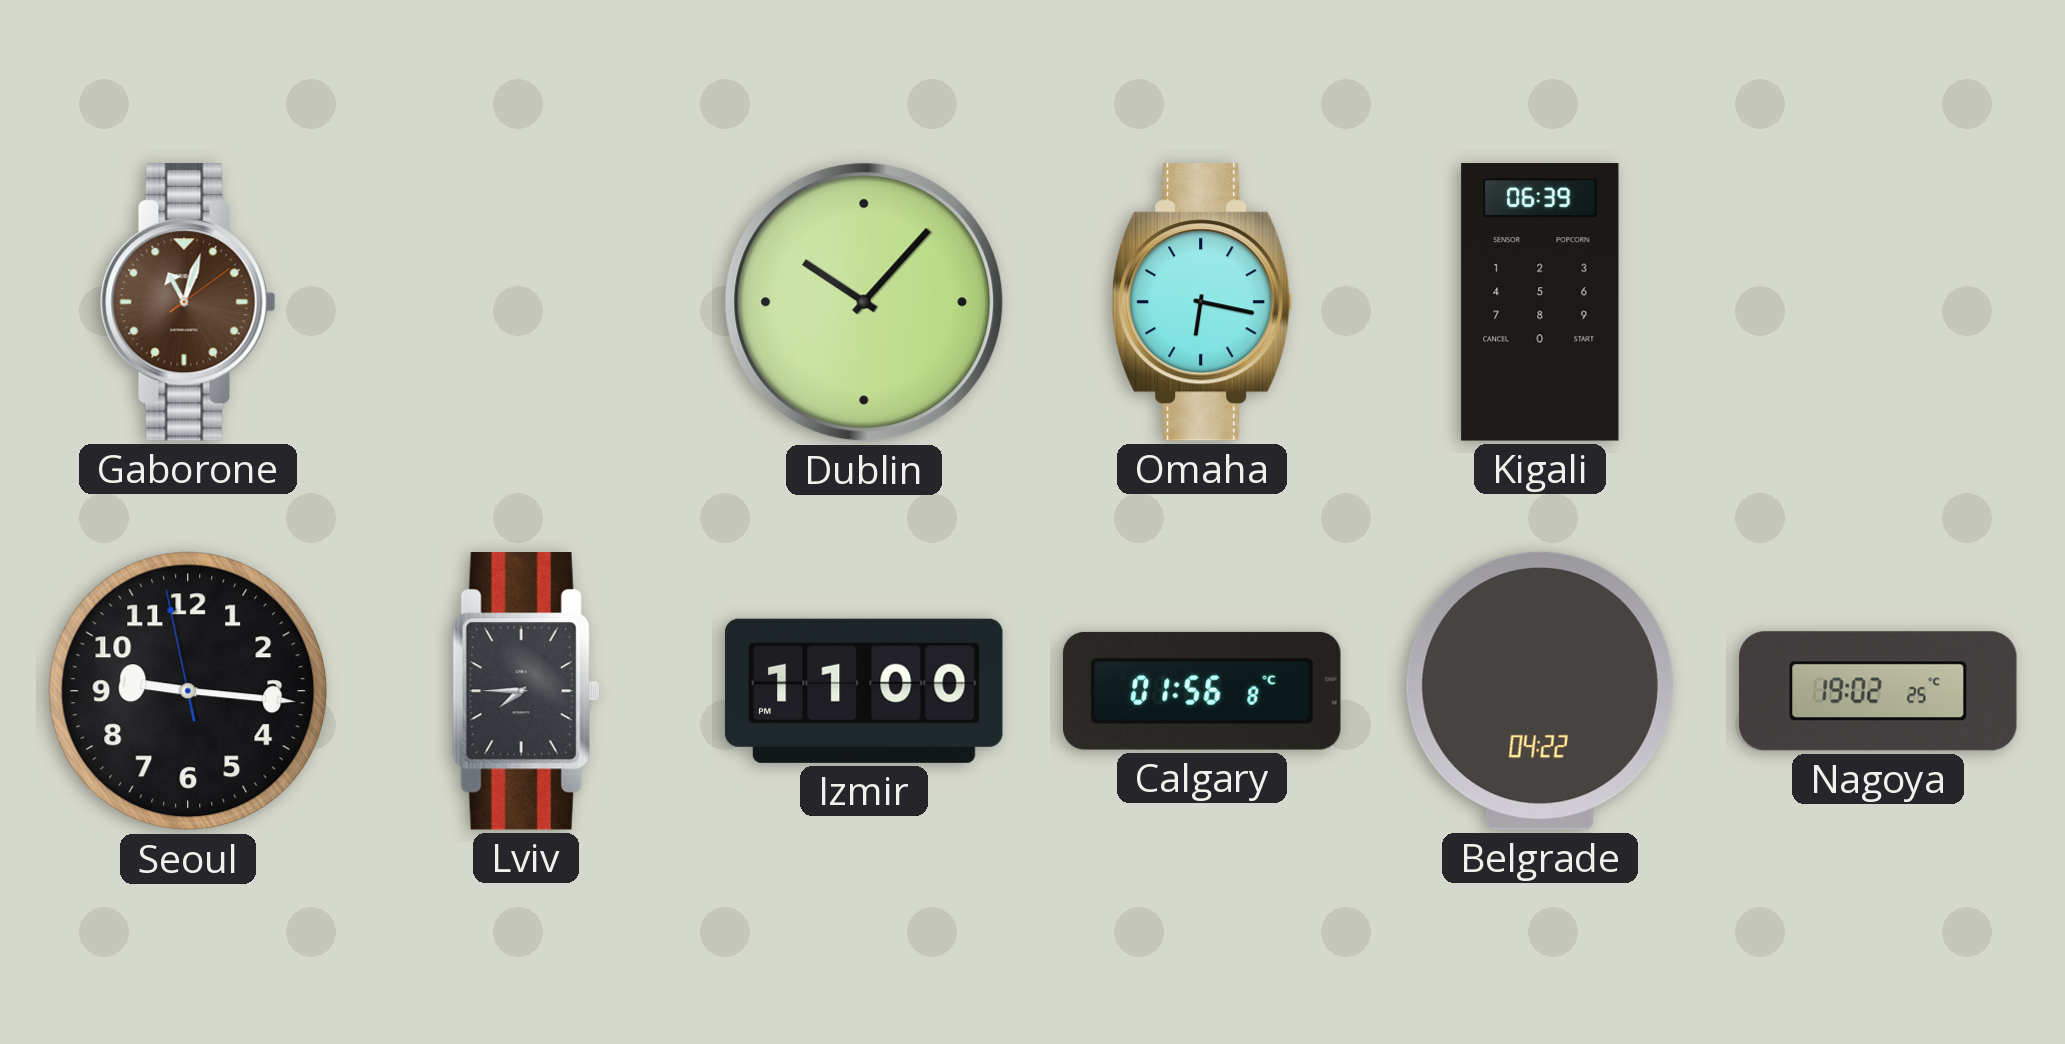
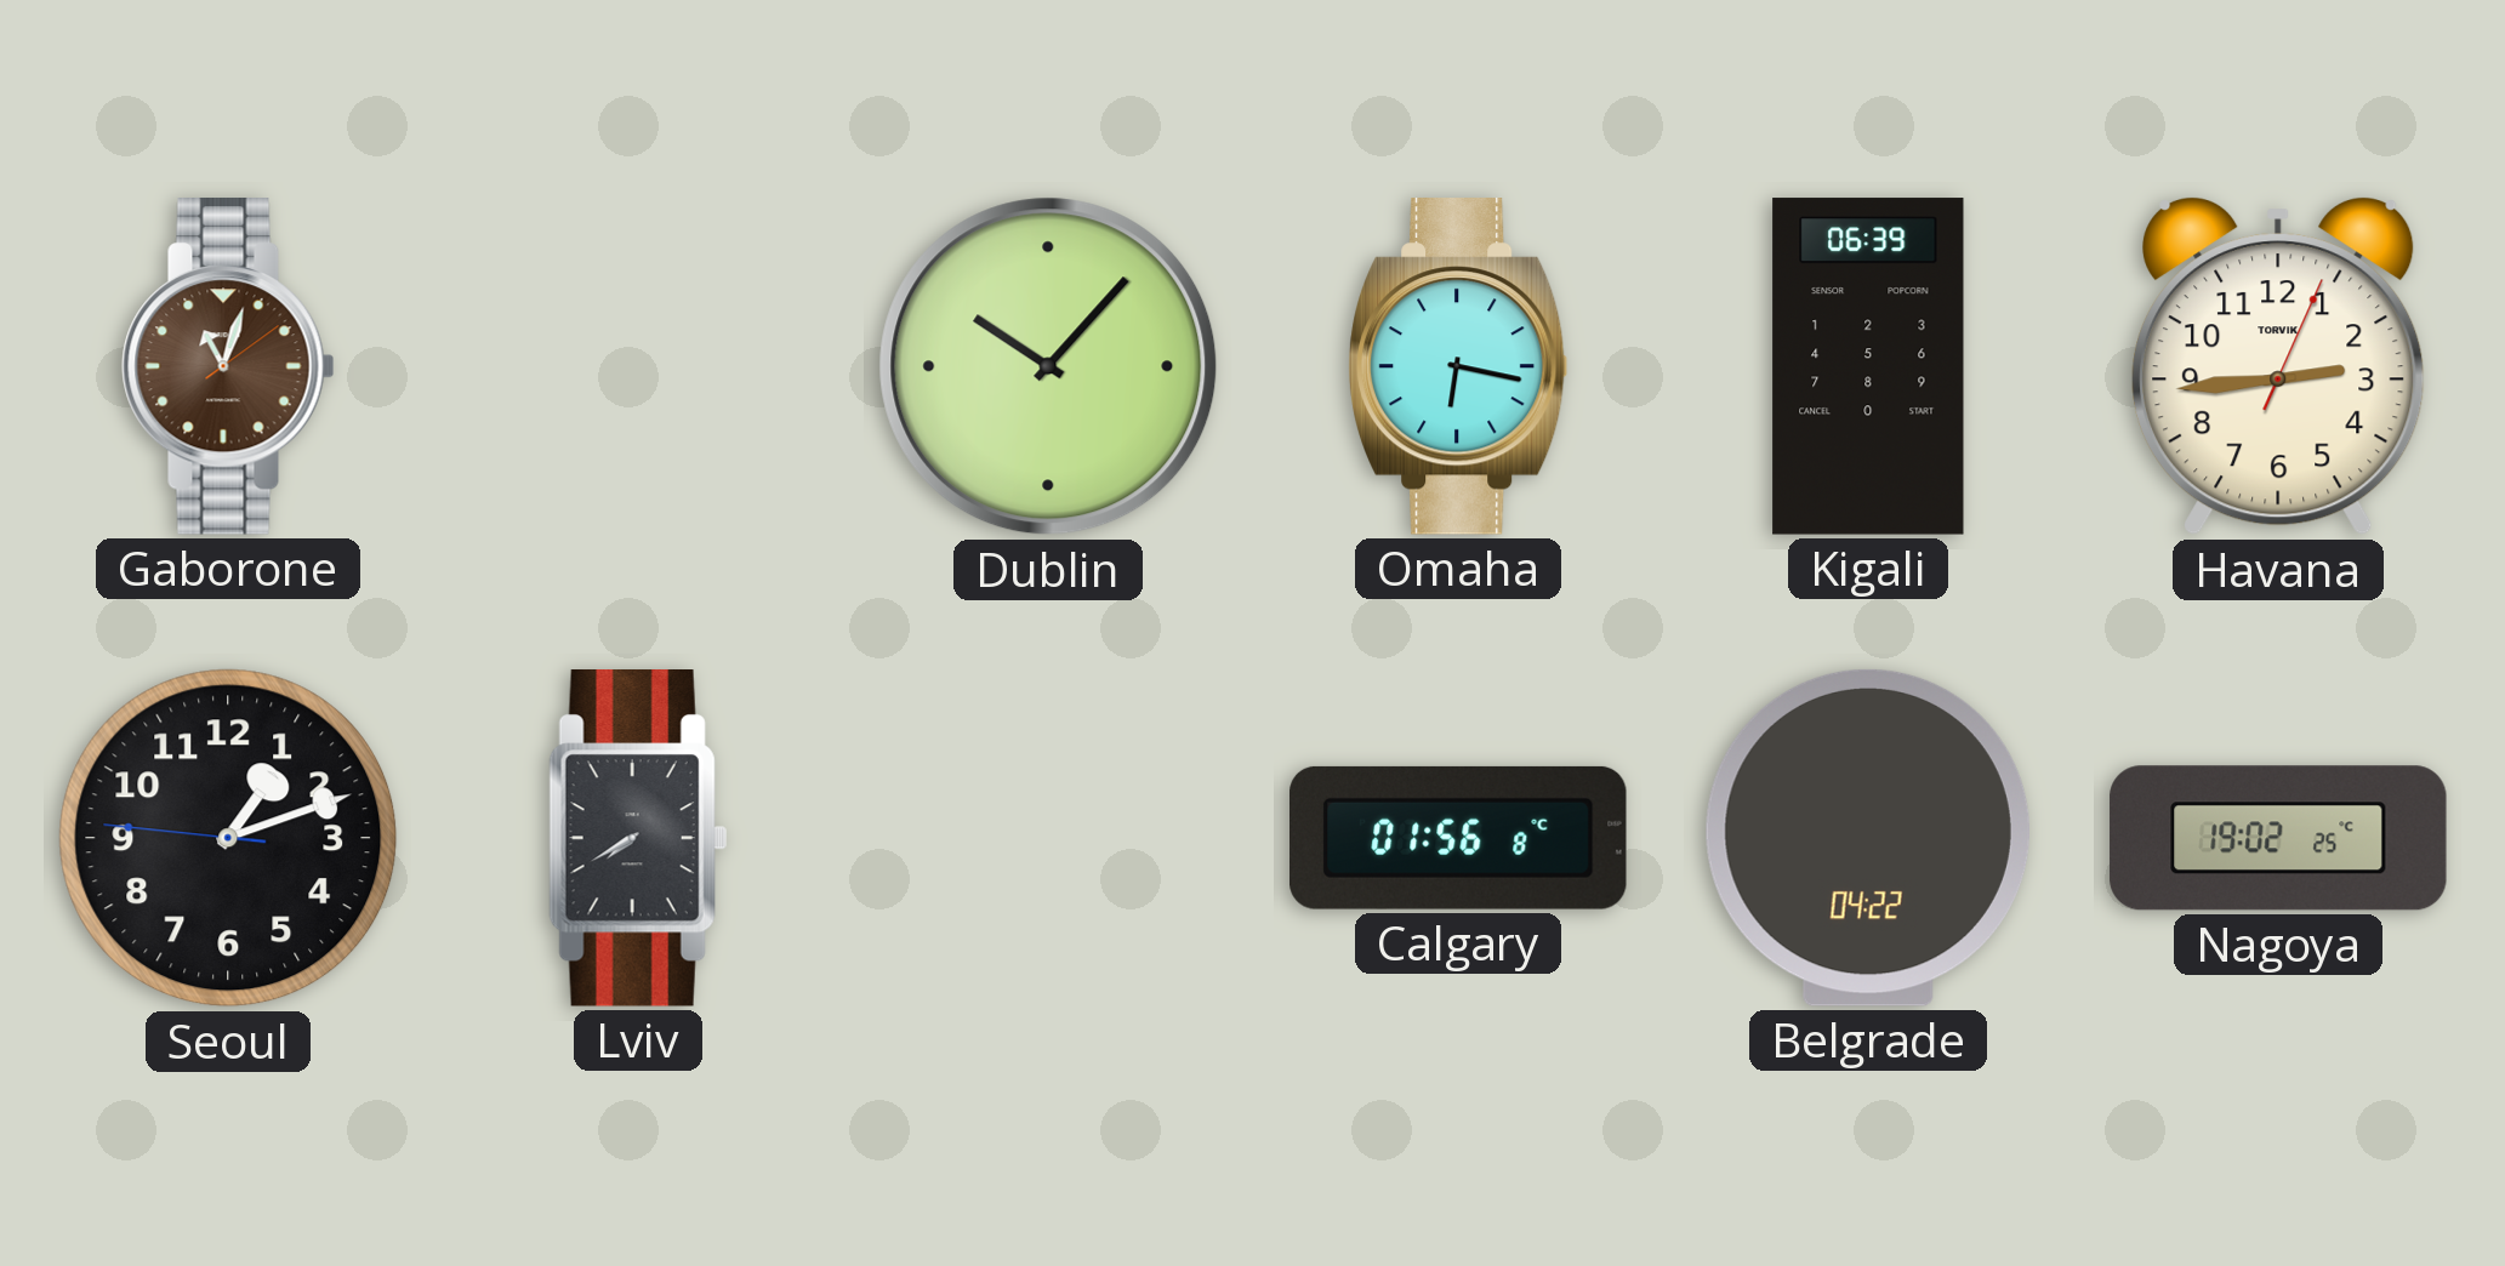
Havana: none -> 2:44 (2278, 366)
Seoul: 9:15 -> 1:11 (228, 838)
Lviv: 7:45 -> 7:40 (638, 839)
Izmir: 11:00 -> none (865, 691)
